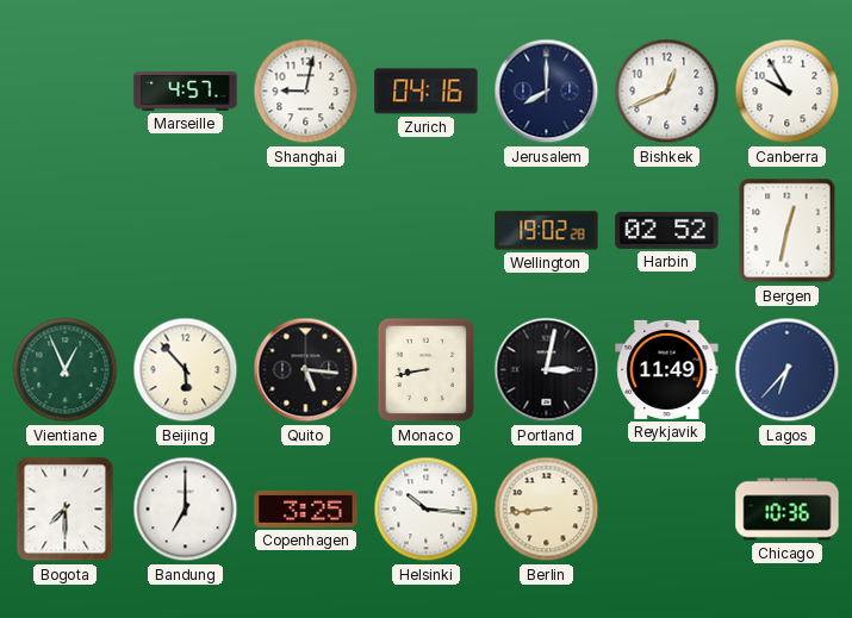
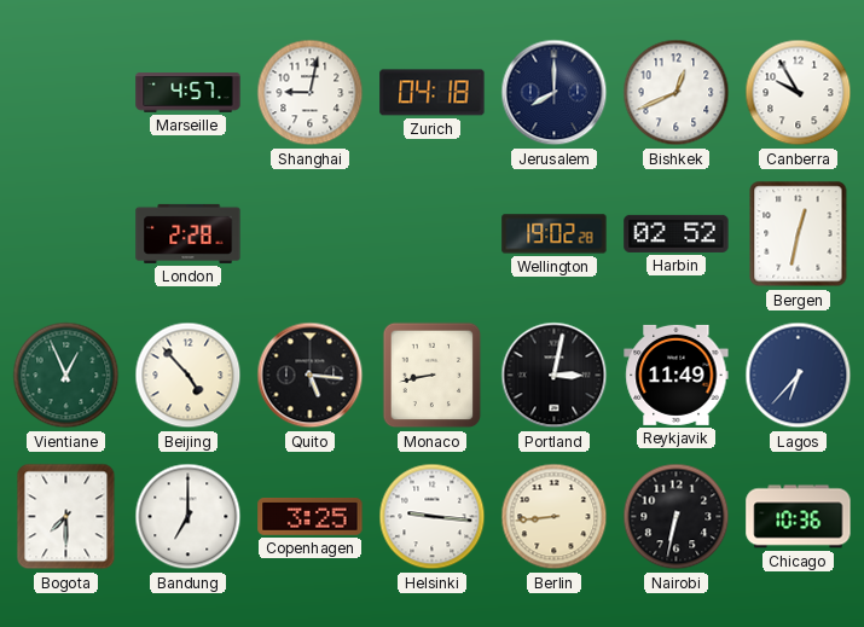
Zurich: 04:16 -> 04:18 (433, 93)
London: none -> 2:28 (189, 233)
Beijing: 5:53 -> 4:53 (189, 376)
Helsinki: 10:16 -> 9:16 (433, 517)
Nairobi: none -> 6:32 (677, 517)
